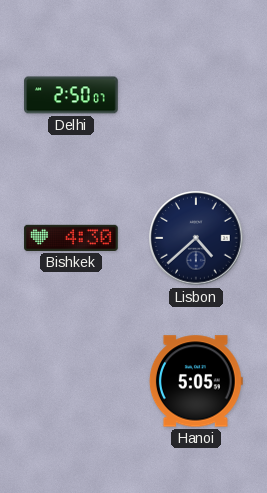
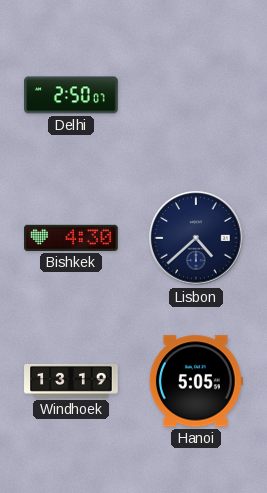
Windhoek: none -> 13:19 (71, 381)
